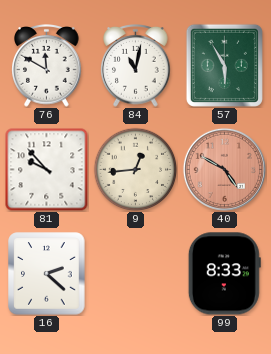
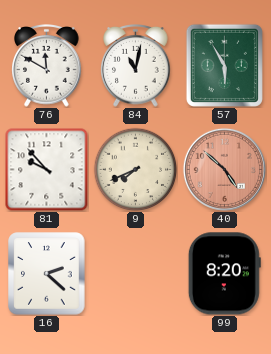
9: 12:44 -> 7:41 (135, 169)
40: 4:50 -> 4:52 (224, 169)
99: 8:33 -> 8:20 (224, 274)
